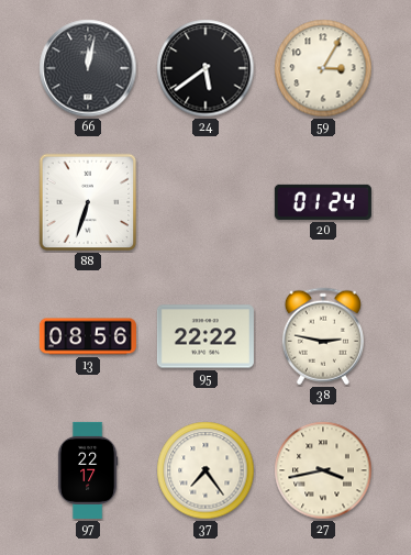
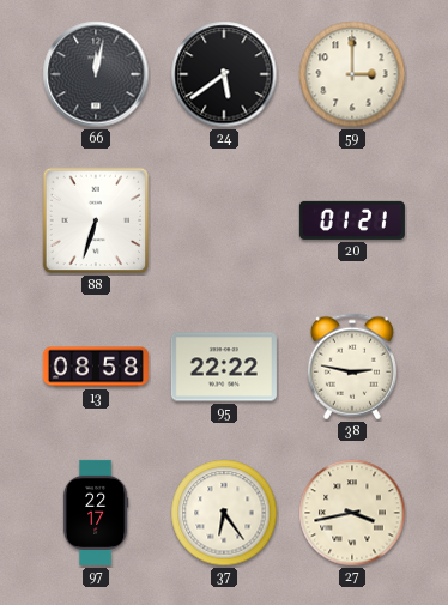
59: 3:05 -> 3:00 (352, 74)
20: 01:24 -> 01:21 (352, 220)
13: 08:56 -> 08:58 (96, 367)
37: 7:24 -> 6:24 (224, 513)
